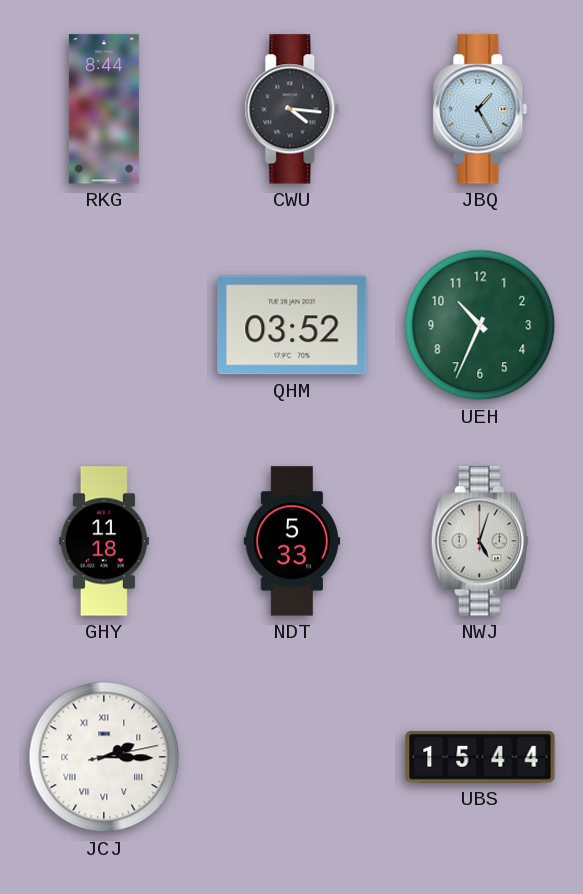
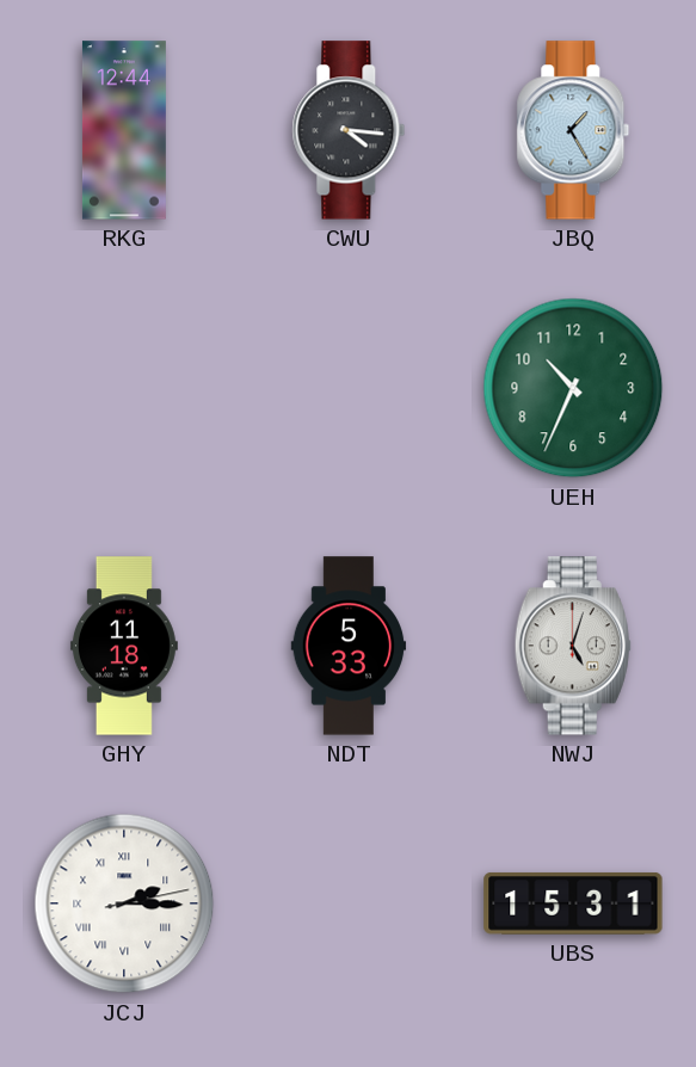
RKG: 8:44 -> 12:44 (124, 130)
QHM: 03:52 -> none (292, 325)
UBS: 15:44 -> 15:31 (573, 903)
